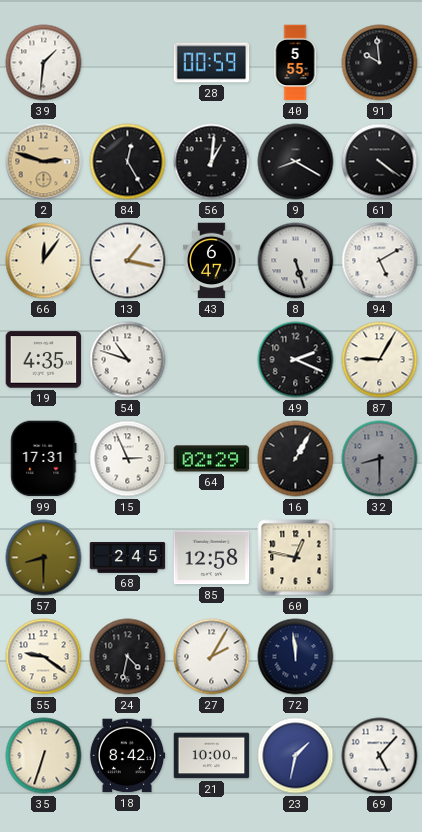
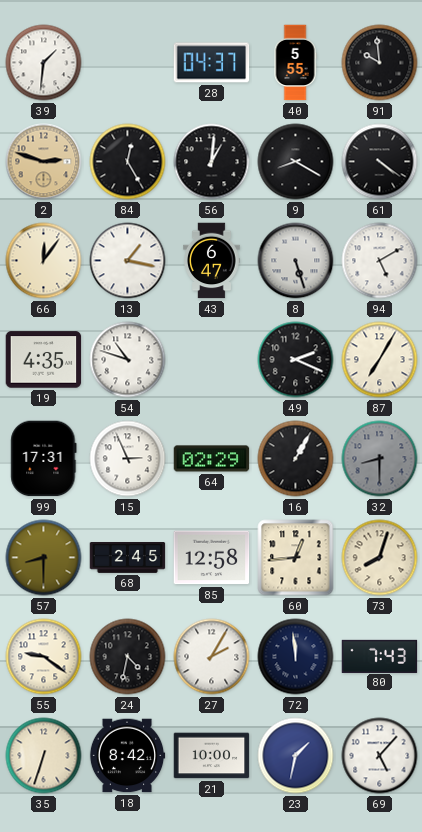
28: 00:59 -> 04:37 (212, 63)
87: 9:05 -> 7:05 (380, 360)
60: 12:47 -> 12:44 (296, 558)
73: none -> 8:03 (380, 558)
80: none -> 7:43 (380, 656)
